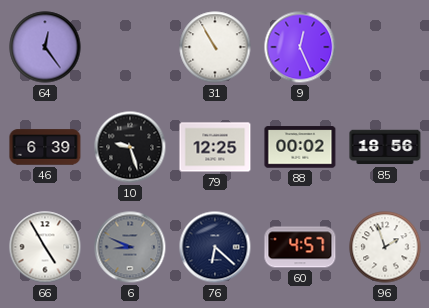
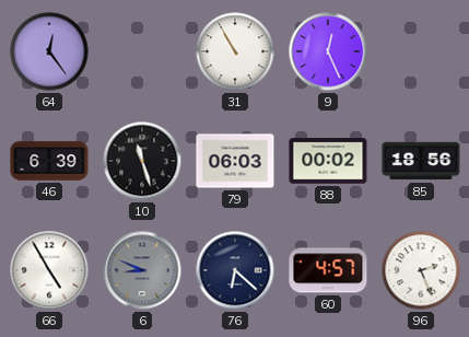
10: 9:27 -> 11:27 (142, 161)
79: 12:25 -> 06:03 (235, 161)
96: 1:57 -> 2:26 (421, 270)
